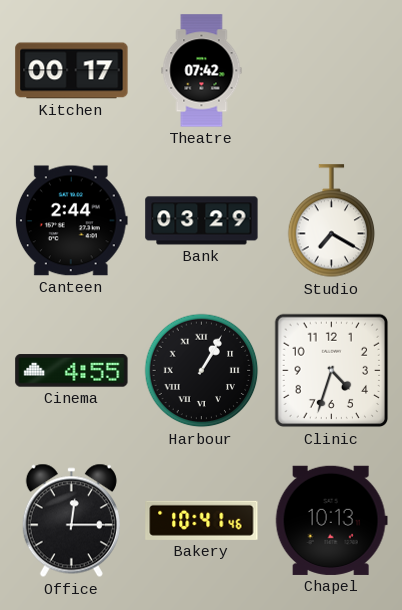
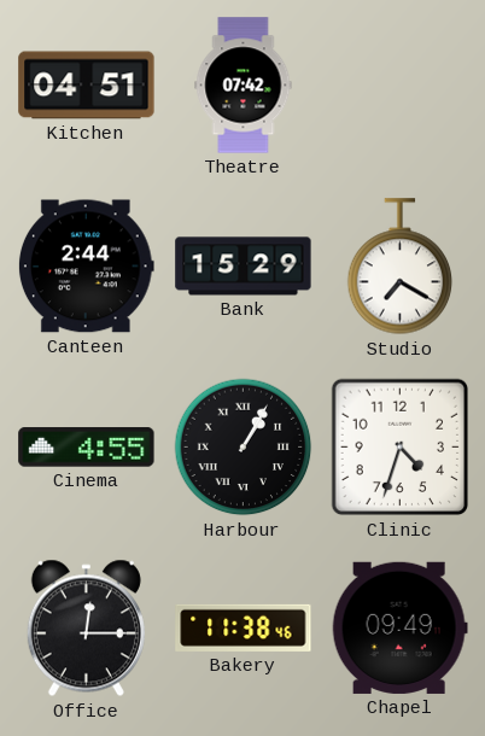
Kitchen: 00:17 -> 04:51 (87, 86)
Bank: 03:29 -> 15:29 (244, 267)
Bakery: 10:41 -> 11:38 (244, 627)
Chapel: 10:13 -> 09:49 (399, 627)
